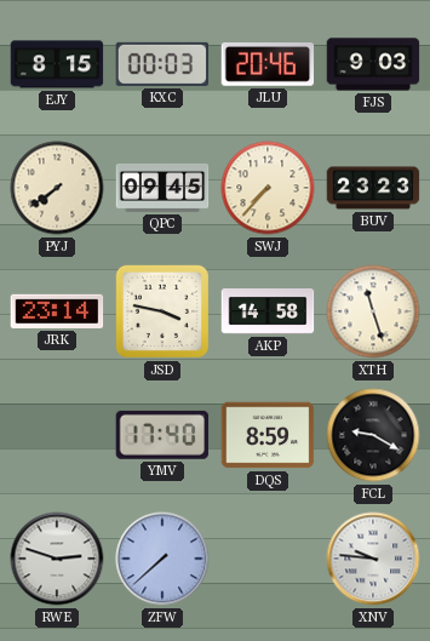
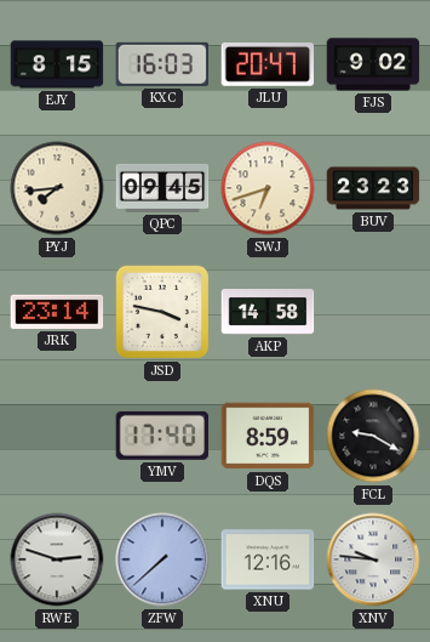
KXC: 00:03 -> 16:03 (162, 64)
JLU: 20:46 -> 20:47 (268, 66)
FJS: 9:03 -> 9:02 (373, 64)
PYJ: 7:39 -> 7:44 (57, 188)
SWJ: 7:37 -> 6:42 (268, 188)
XTH: 11:27 -> none (373, 311)
XNU: none -> 12:16 (268, 559)
